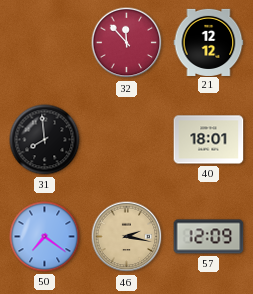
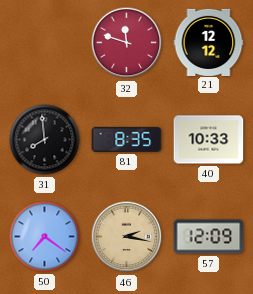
32: 11:53 -> 11:48 (127, 43)
81: none -> 8:35 (127, 139)
40: 18:01 -> 10:33 (209, 140)
